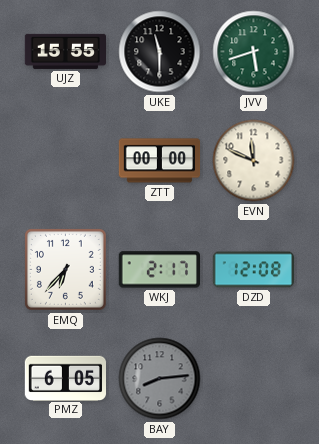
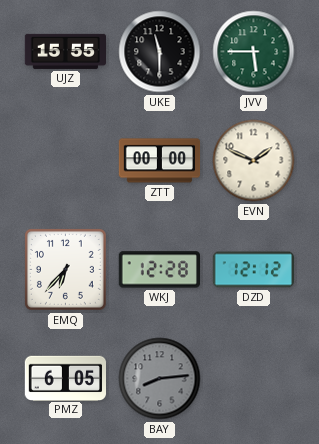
JVV: 5:42 -> 5:45 (254, 52)
EVN: 11:49 -> 1:49 (254, 161)
WKJ: 2:17 -> 12:28 (159, 270)
DZD: 12:08 -> 12:12 (253, 270)
